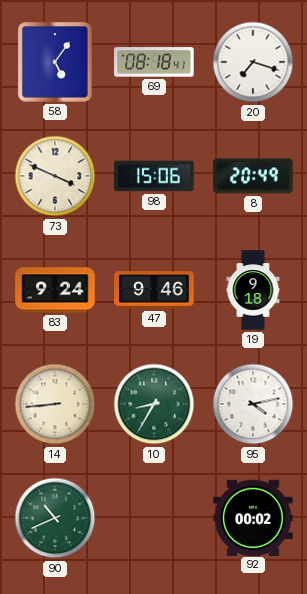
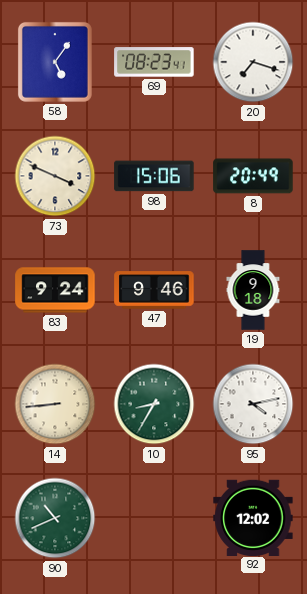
69: 08:18 -> 08:23 (154, 62)
92: 00:02 -> 12:02 (253, 517)
